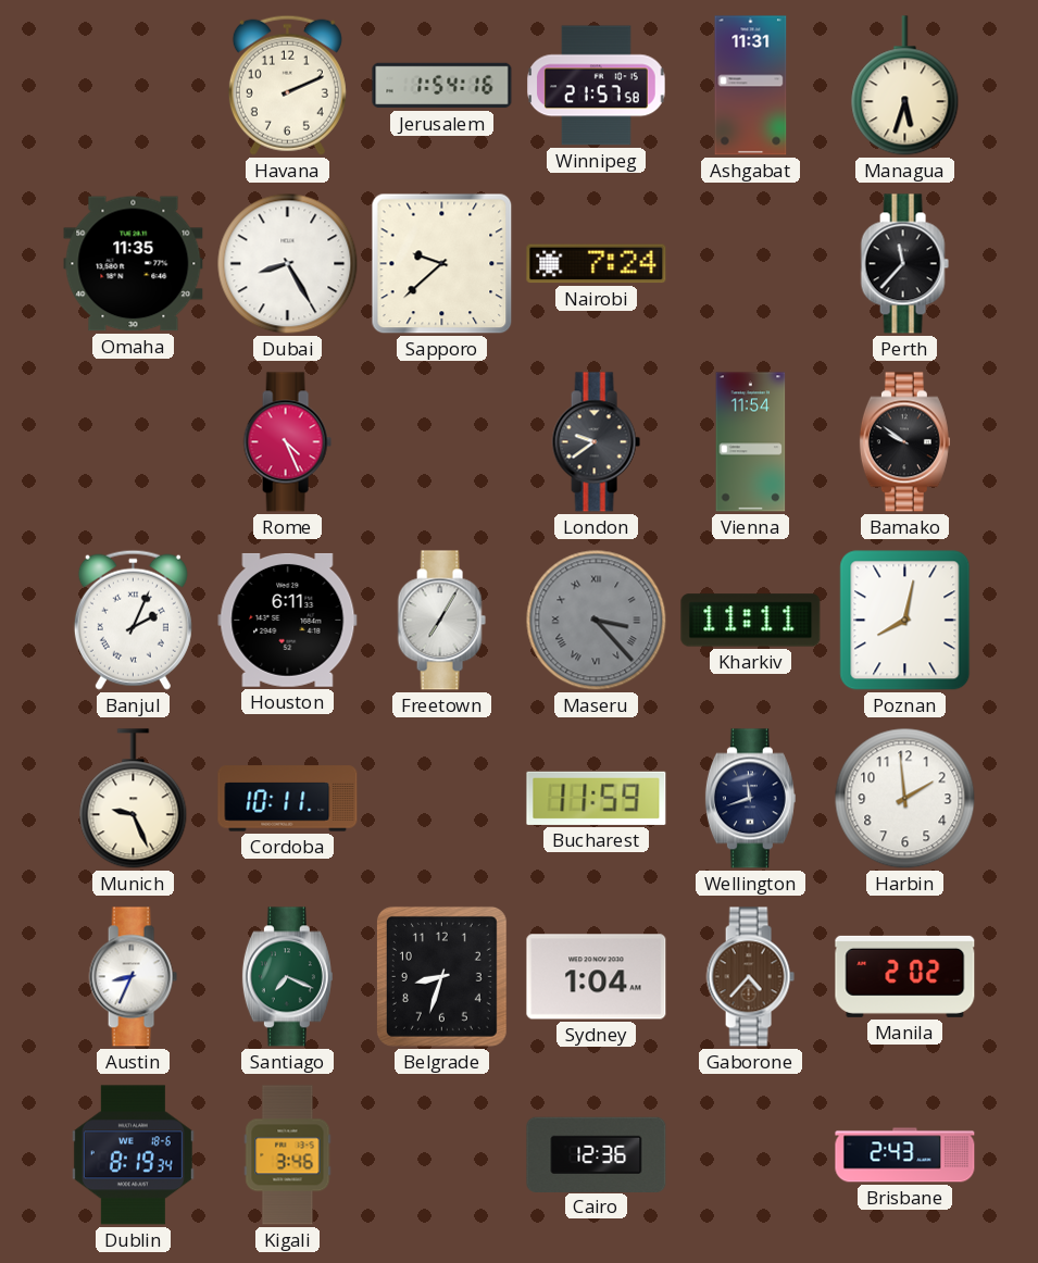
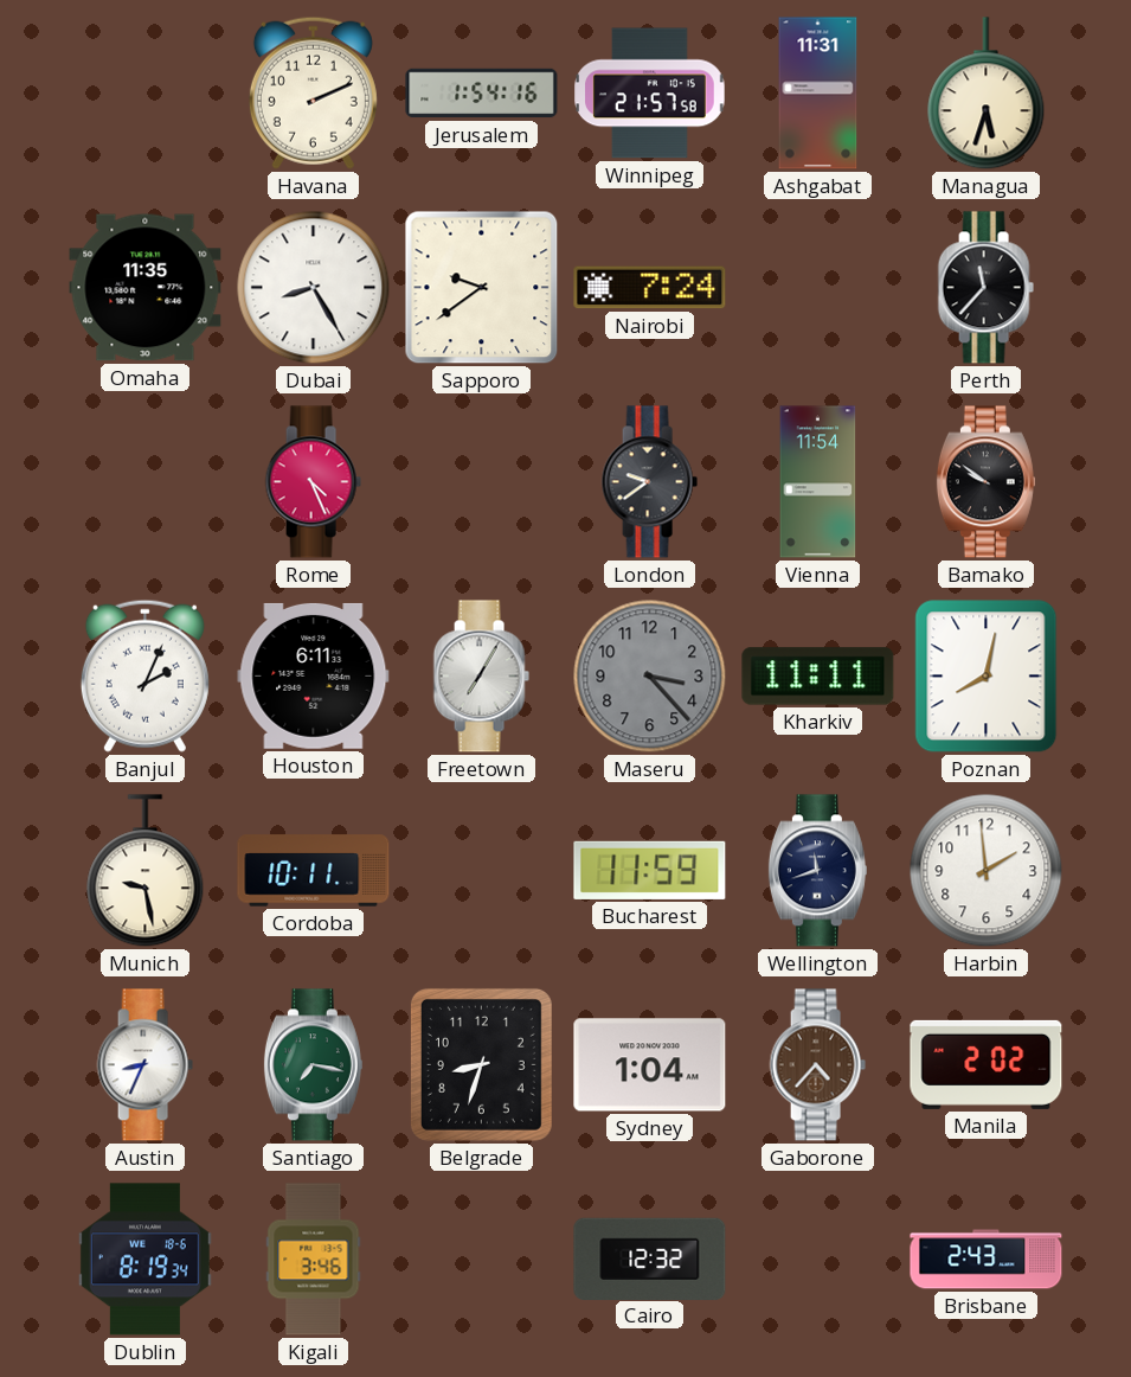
Sapporo: 9:38 -> 9:39 (482, 288)
Maseru numerals: Roman -> Arabic (650, 677)
Munich: 9:26 -> 9:28 (146, 871)
Santiago: 7:19 -> 7:17 (313, 1065)
Cairo: 12:36 -> 12:32 (650, 1258)
